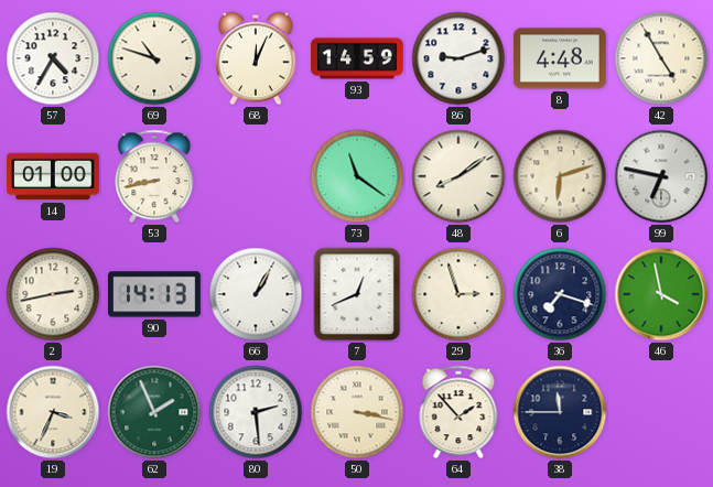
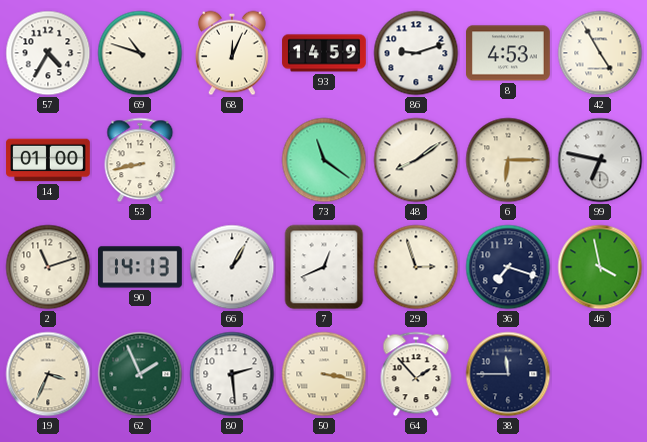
8: 4:48 -> 4:53 (509, 53)
6: 6:12 -> 6:15 (508, 160)
2: 2:43 -> 11:12 (48, 267)
